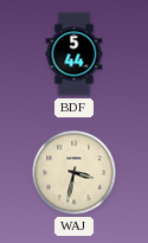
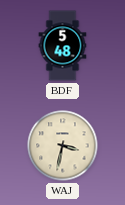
BDF: 5:44 -> 5:48 (63, 46)
